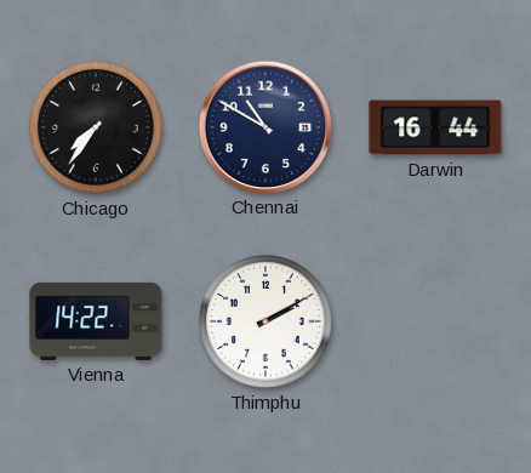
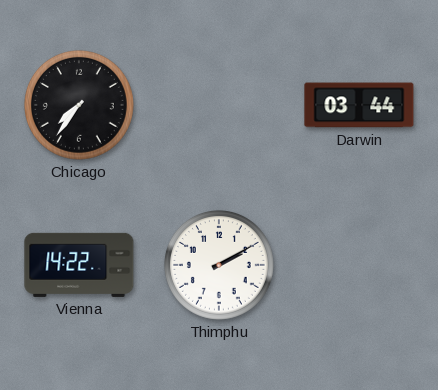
Chennai: 10:50 -> none (265, 126)
Darwin: 16:44 -> 03:44 (359, 105)
